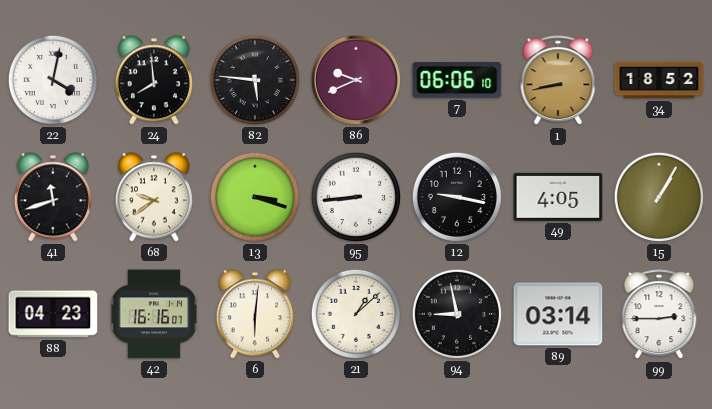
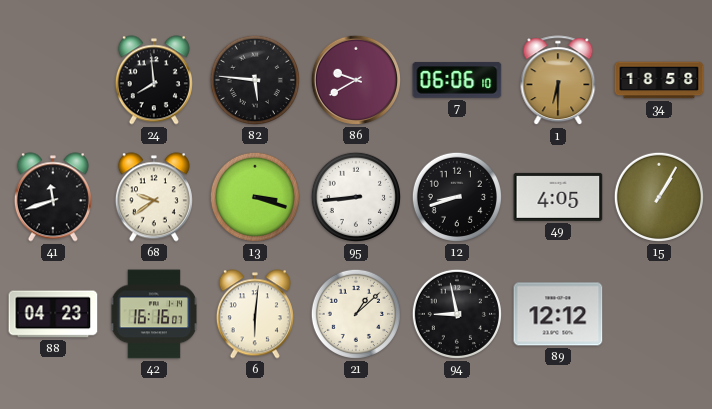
22: 4:02 -> none (53, 80)
86: 9:41 -> 9:40 (356, 80)
1: 8:43 -> 6:30 (558, 81)
34: 18:52 -> 18:58 (659, 80)
12: 9:17 -> 8:42 (457, 197)
89: 03:14 -> 12:12 (558, 314)
99: 2:45 -> none (659, 315)
